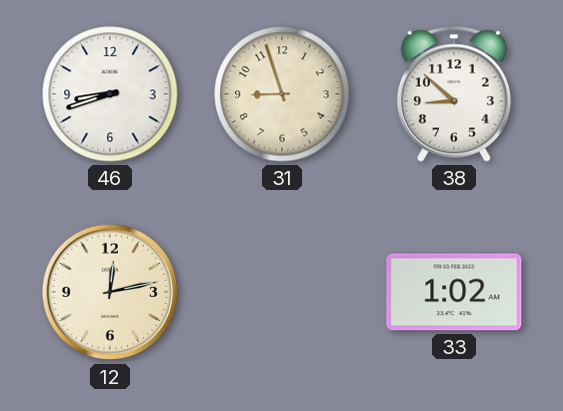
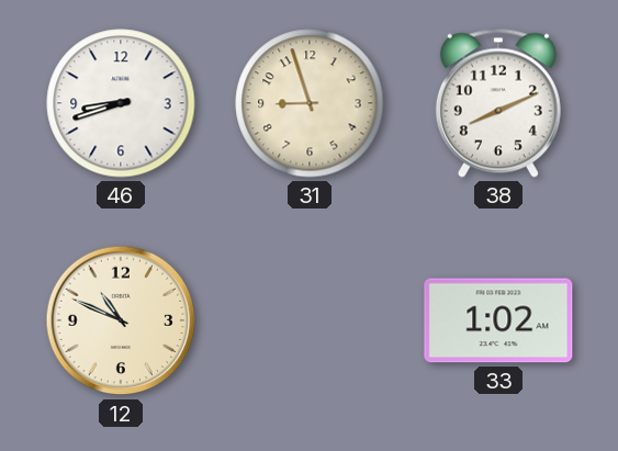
38: 8:52 -> 8:11 (498, 103)
12: 12:13 -> 10:49 (121, 320)
